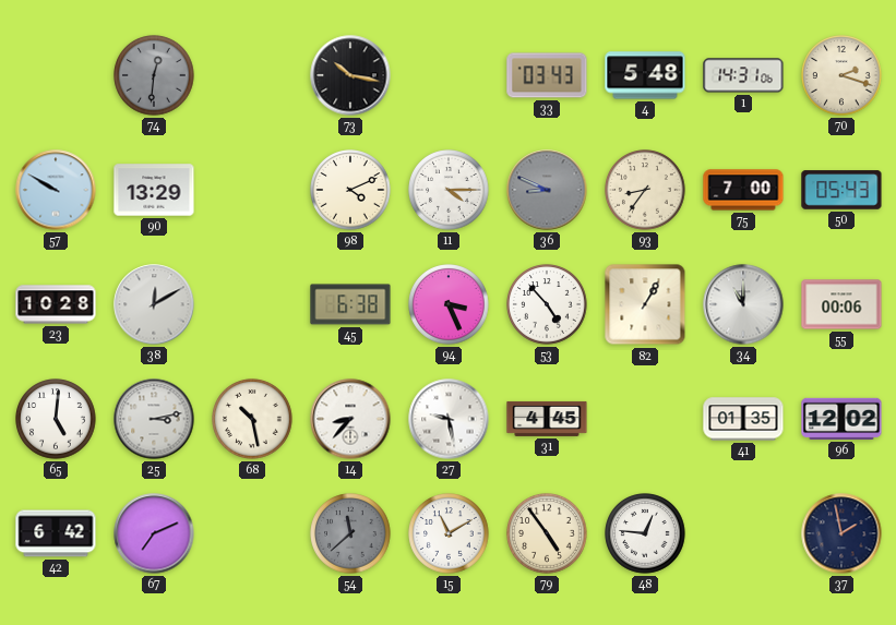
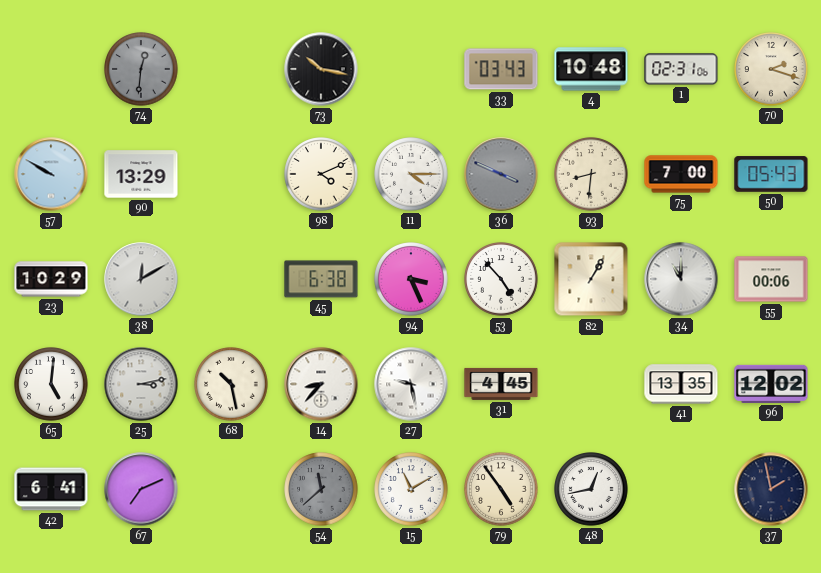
4: 5:48 -> 10:48 (591, 69)
1: 14:31 -> 02:31 (681, 69)
36: 8:49 -> 3:49 (501, 174)
93: 8:36 -> 8:31 (591, 174)
23: 10:28 -> 10:29 (51, 279)
41: 01:35 -> 13:35 (681, 384)
42: 6:42 -> 6:41 (51, 489)
48: 12:46 -> 12:43 (591, 489)
